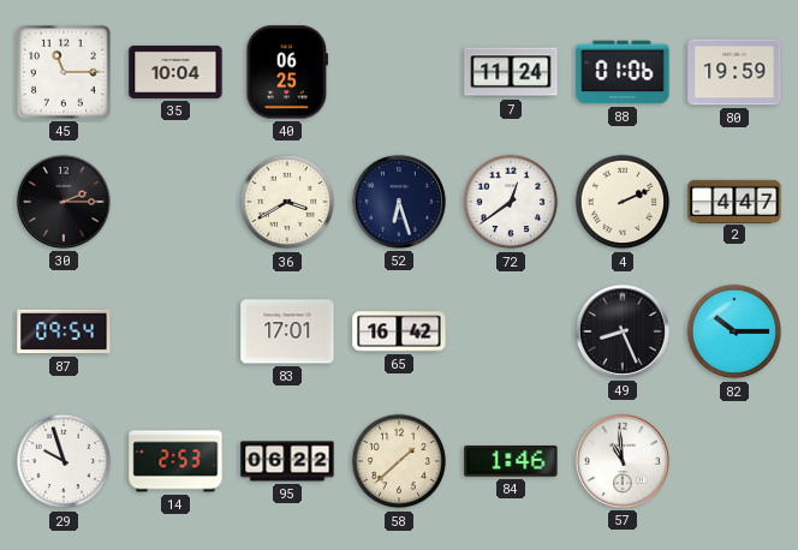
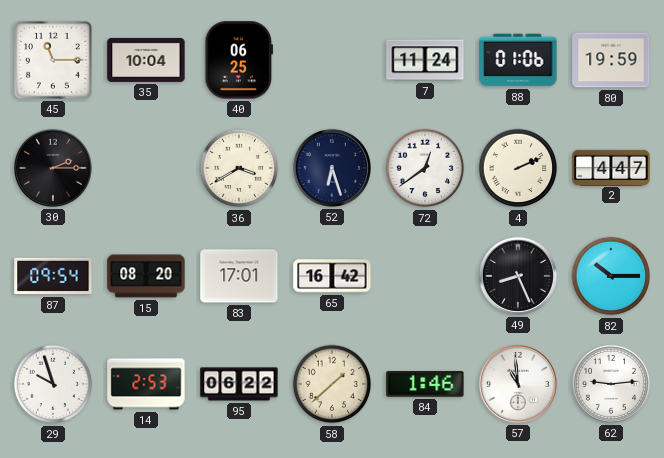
15: none -> 08:20 (146, 276)
62: none -> 9:14 (611, 384)
